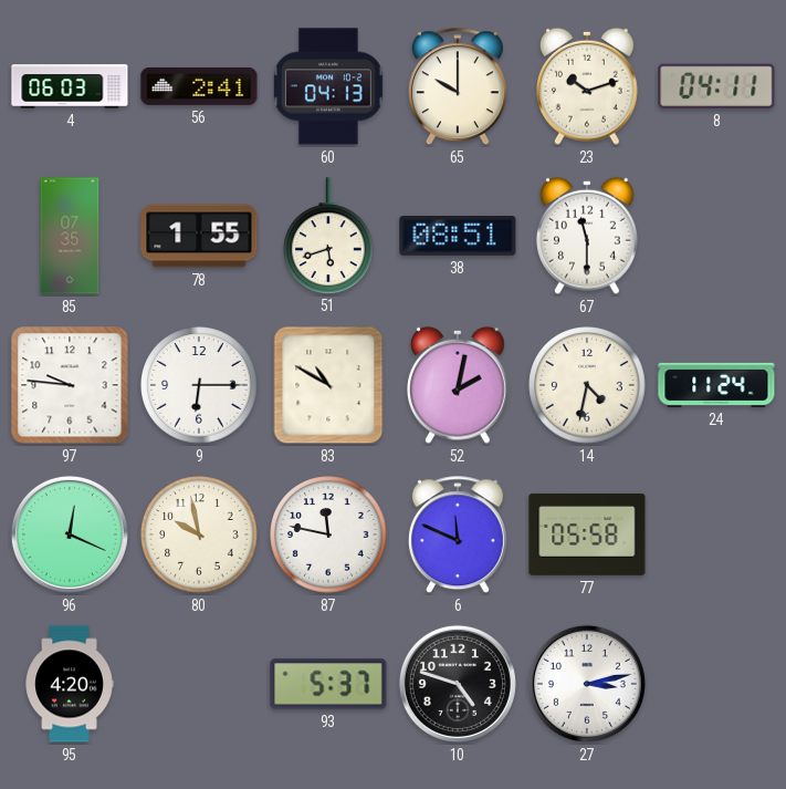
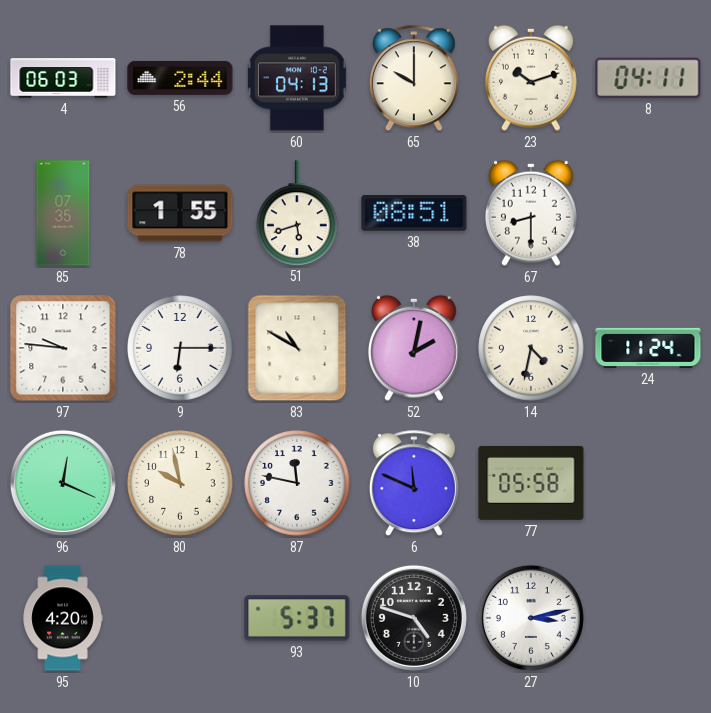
56: 2:41 -> 2:44 (180, 78)
67: 11:30 -> 8:30 (531, 213)
